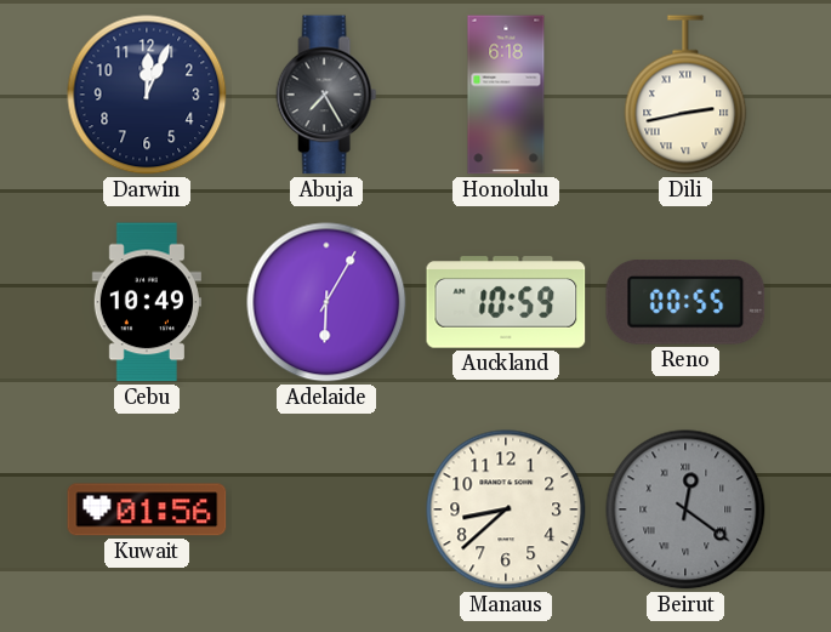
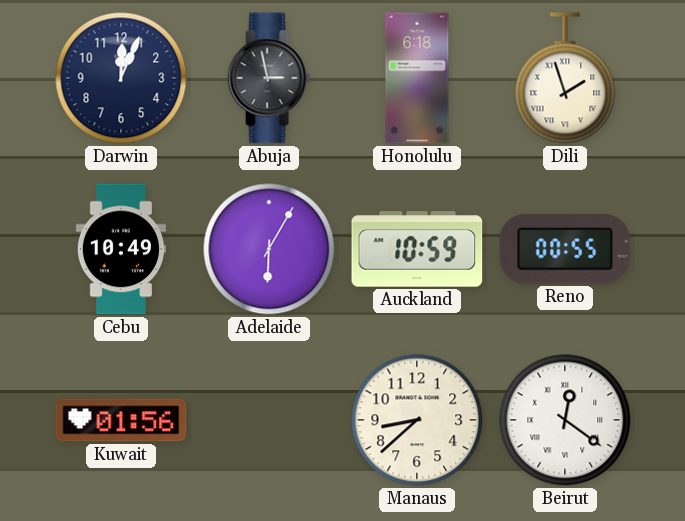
Abuja: 7:25 -> 2:58 (269, 78)
Dili: 2:43 -> 1:57 (565, 78)
Beirut dial: grey -> white (565, 420)
